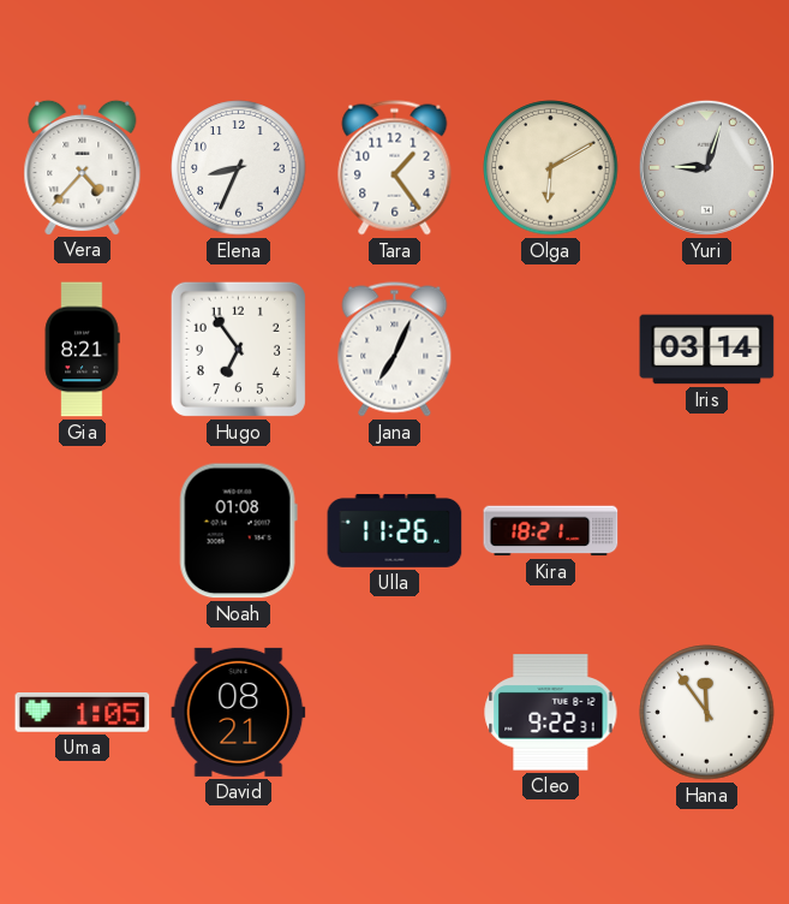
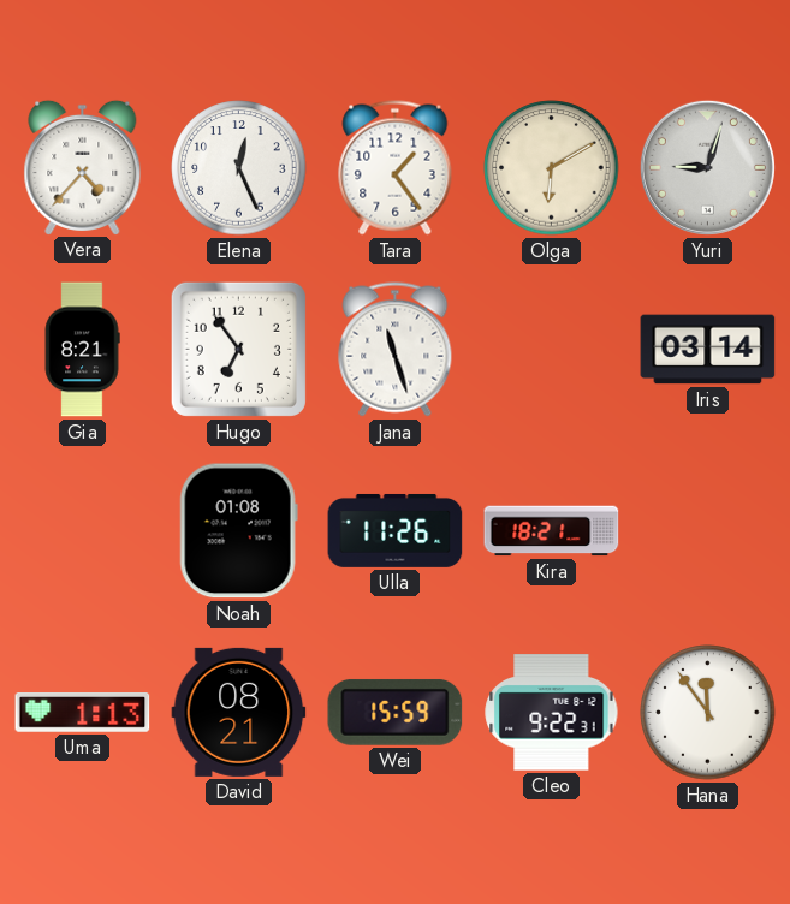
Elena: 8:34 -> 12:26 (239, 168)
Jana: 7:04 -> 11:27 (396, 350)
Uma: 1:05 -> 1:13 (83, 713)
Wei: none -> 15:59 (396, 712)
